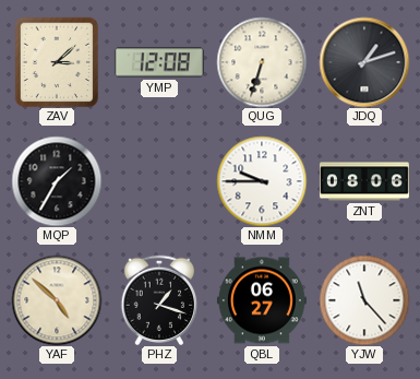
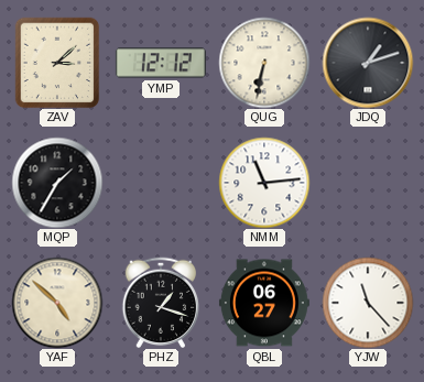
YMP: 12:08 -> 12:12 (161, 63)
QUG: 6:33 -> 6:32 (264, 63)
NMM: 9:45 -> 11:14 (264, 183)
ZNT: 08:06 -> none (364, 181)
